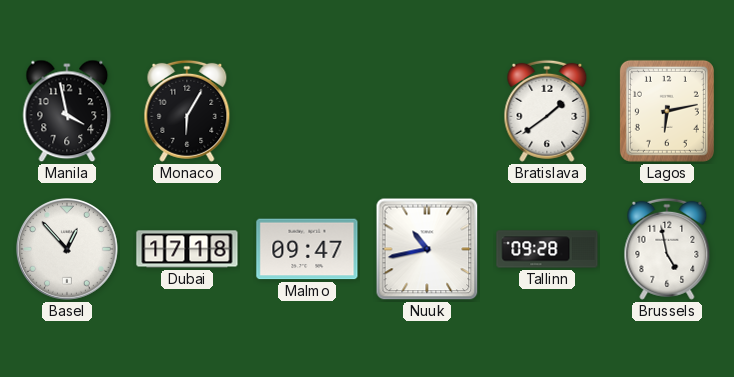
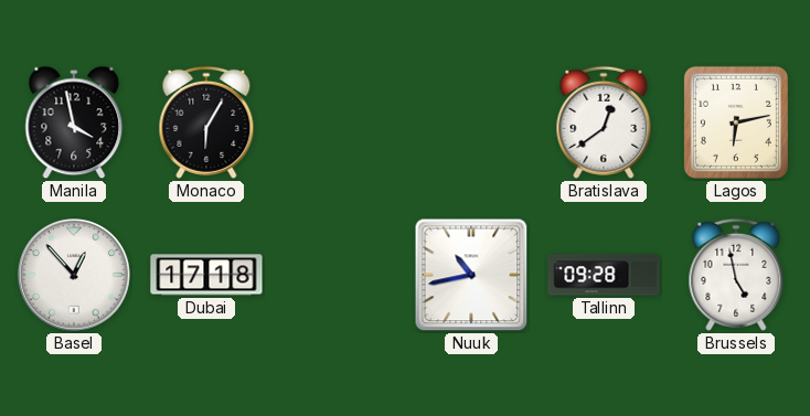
Bratislava: 1:39 -> 12:39 (604, 122)
Malmo: 09:47 -> none (307, 249)
